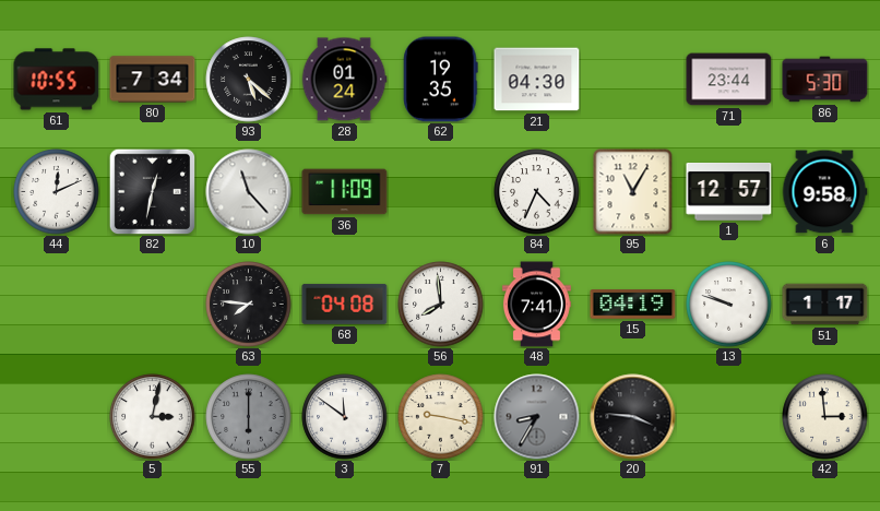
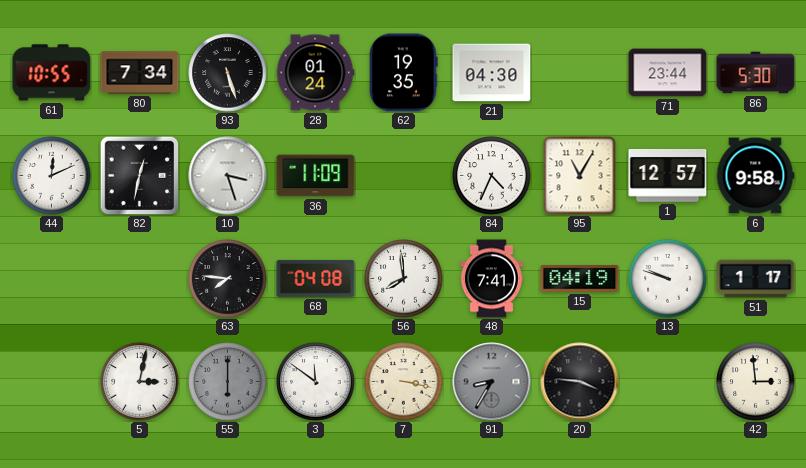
93: 5:22 -> 5:27 (228, 73)
10: 11:23 -> 3:27 (228, 176)
7: 9:17 -> 3:17 (404, 382)
